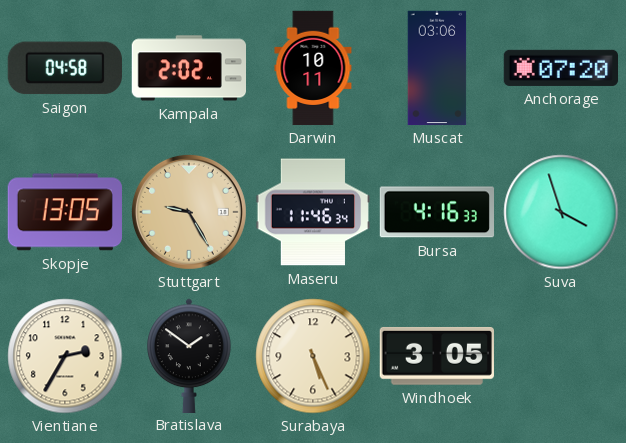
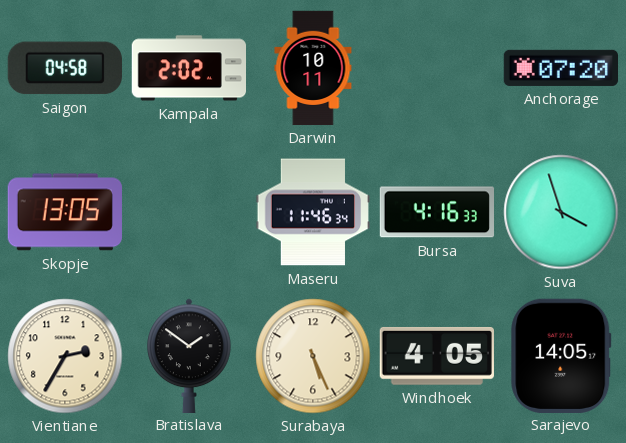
Muscat: 03:06 -> none (437, 68)
Stuttgart: 9:25 -> none (189, 212)
Windhoek: 3:05 -> 4:05 (437, 356)
Sarajevo: none -> 14:05 (561, 355)
